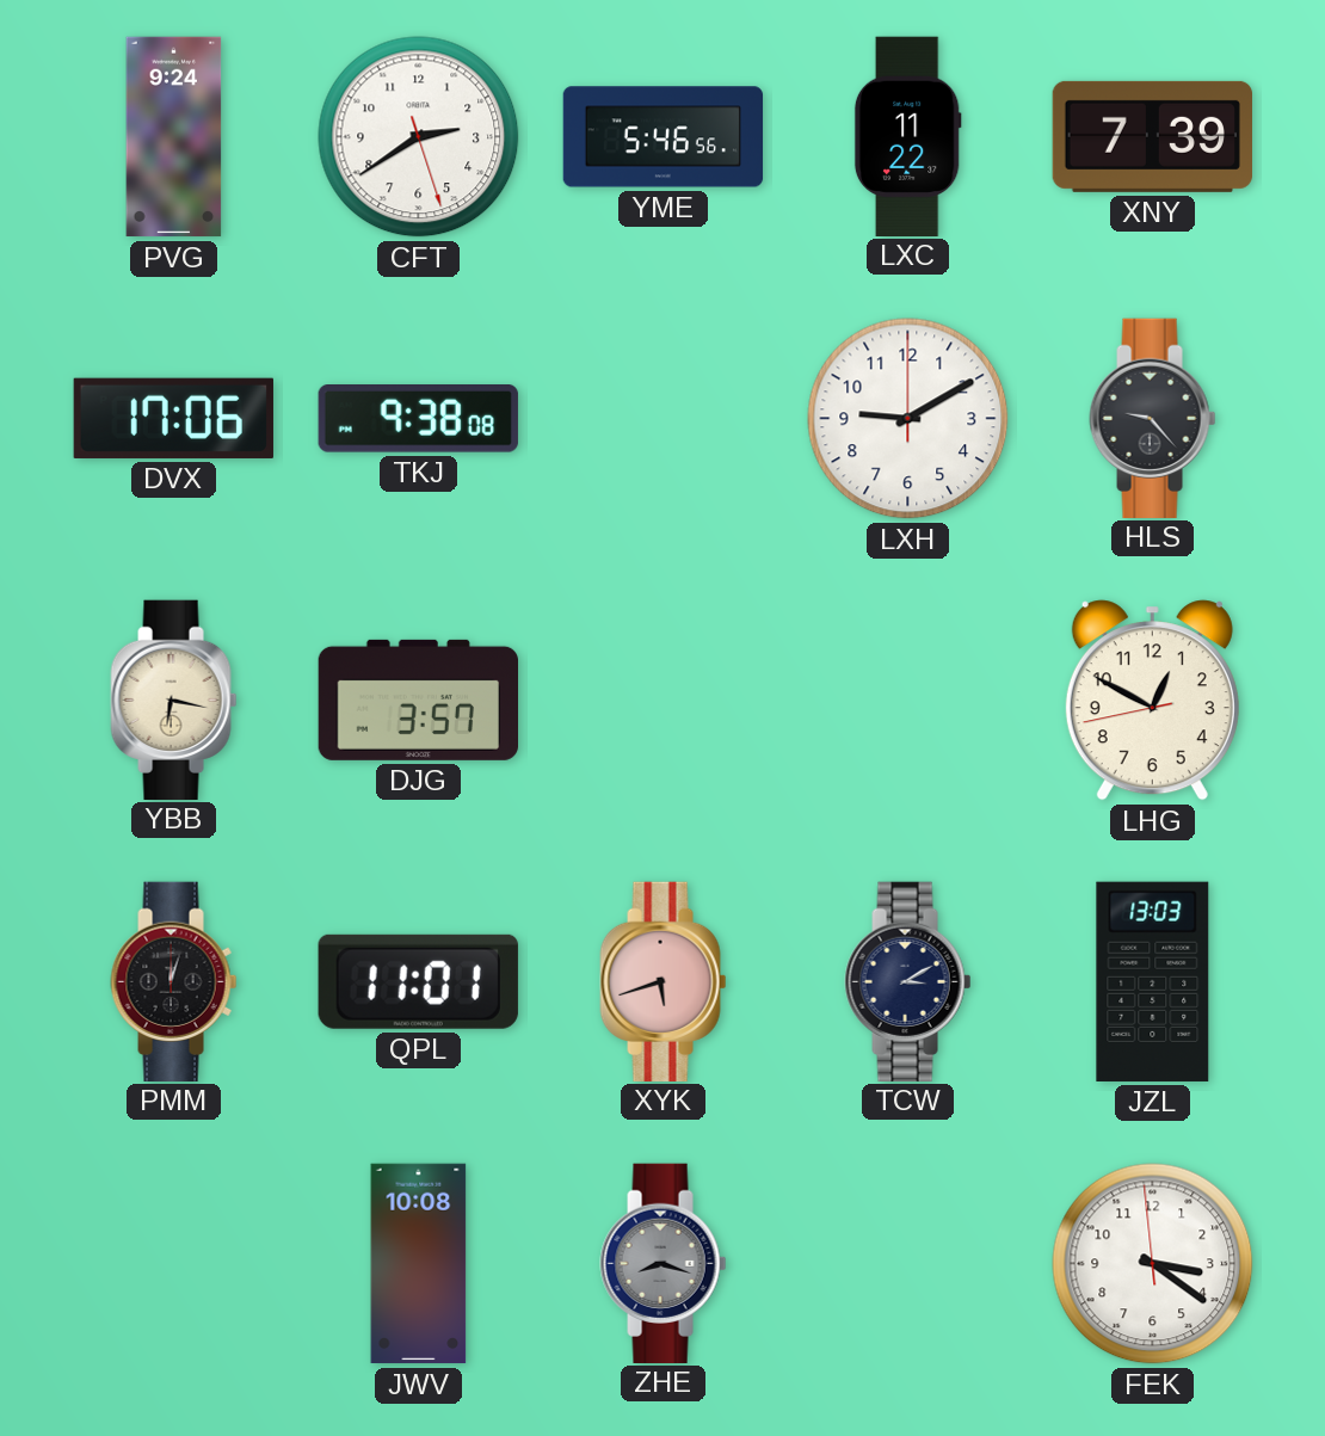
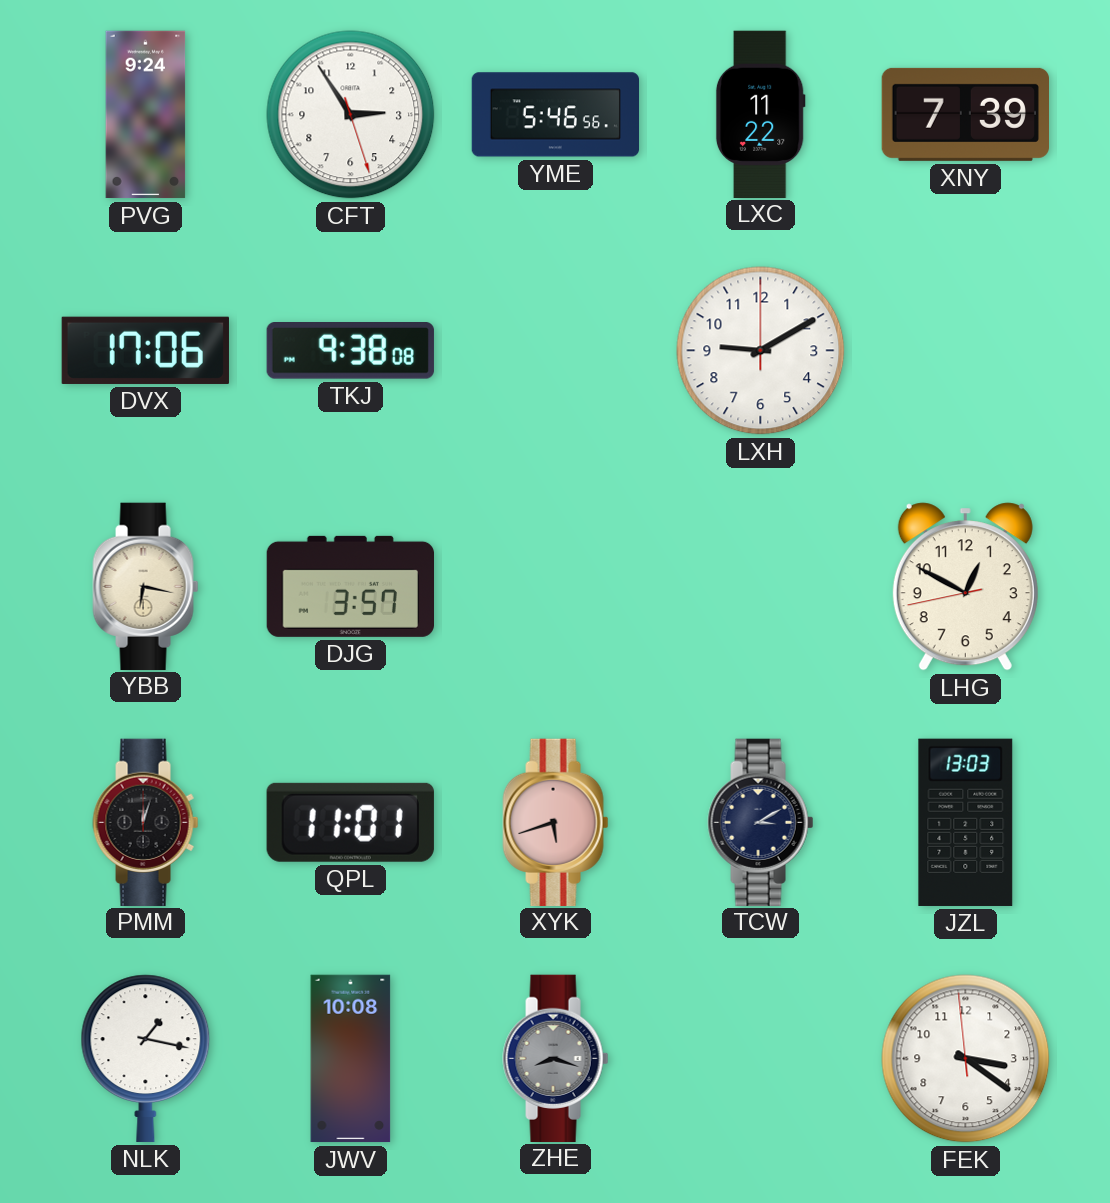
CFT: 2:39 -> 2:54 (351, 115)
HLS: 9:23 -> none (1153, 418)
NLK: none -> 1:17 (146, 1058)
